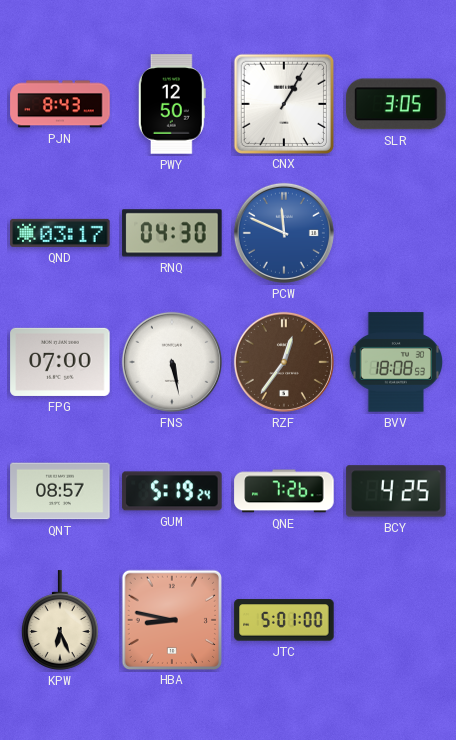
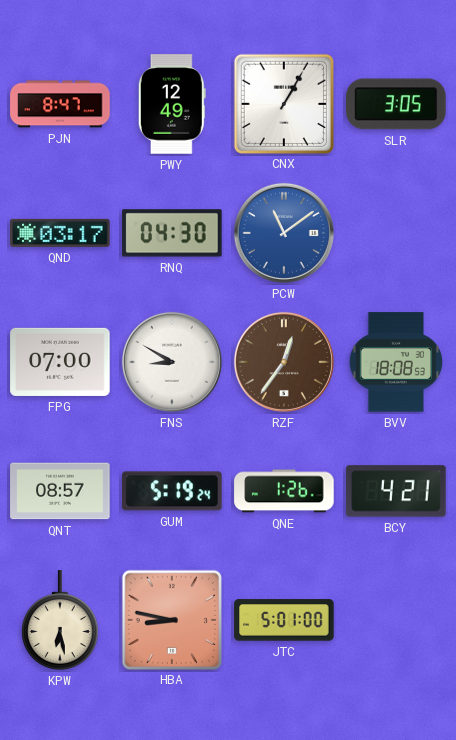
PJN: 8:43 -> 8:47 (60, 104)
PWY: 12:50 -> 12:49 (172, 104)
PCW: 11:49 -> 11:09 (284, 233)
FNS: 5:28 -> 8:50 (172, 362)
QNE: 7:26 -> 1:26 (284, 491)
BCY: 4:25 -> 4:21 (396, 491)
KPW: 6:26 -> 6:28 (60, 620)
